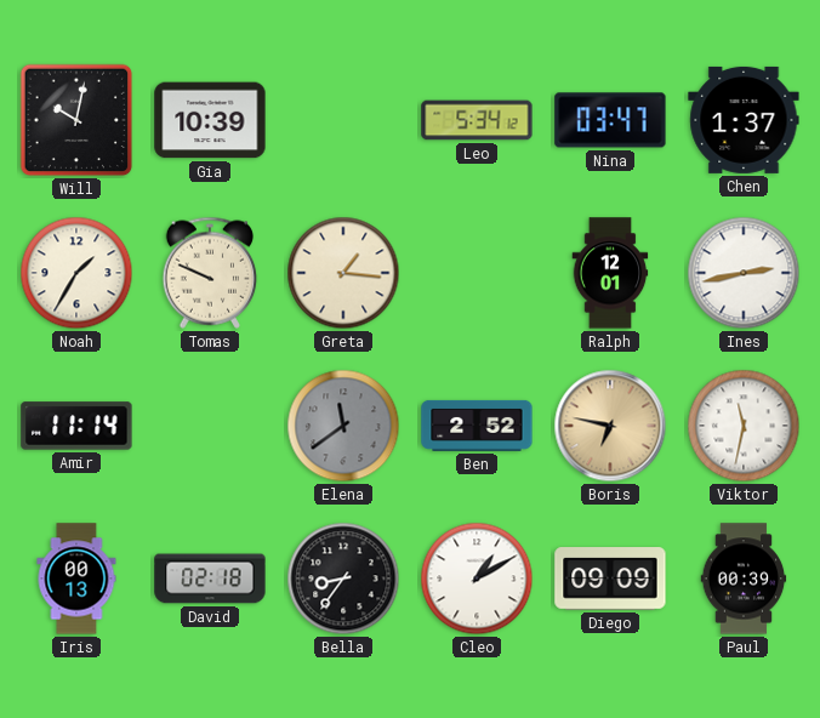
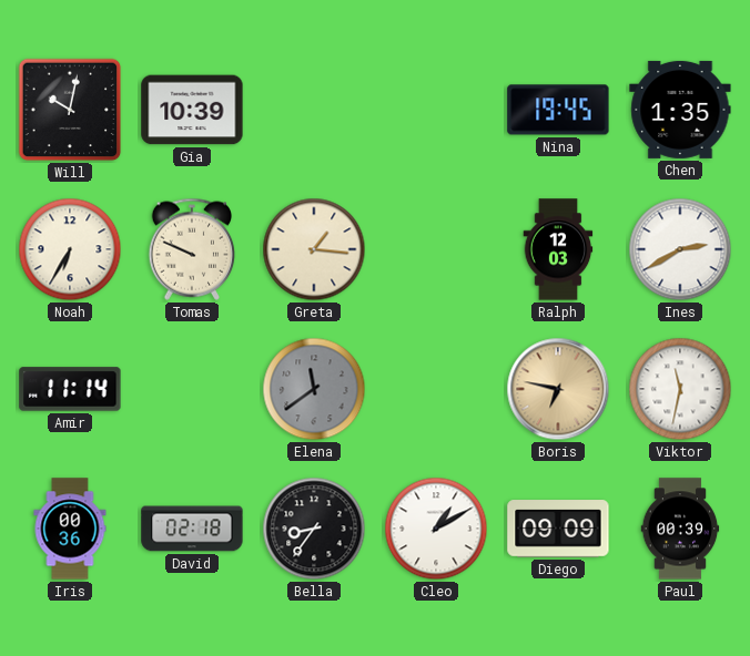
Leo: 5:34 -> none (477, 120)
Nina: 03:47 -> 19:45 (558, 110)
Chen: 1:37 -> 1:35 (680, 110)
Noah: 1:35 -> 6:35 (70, 249)
Ralph: 12:01 -> 12:03 (558, 249)
Ines: 2:43 -> 2:40 (680, 249)
Ben: 2:52 -> none (477, 426)
Iris: 00:13 -> 00:36 (70, 529)
